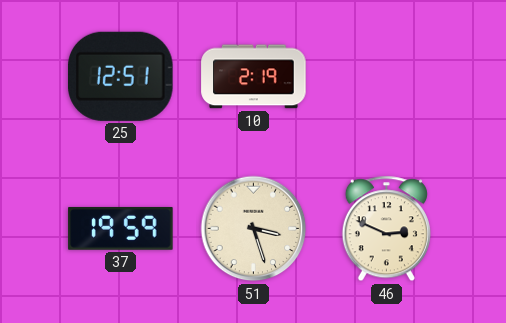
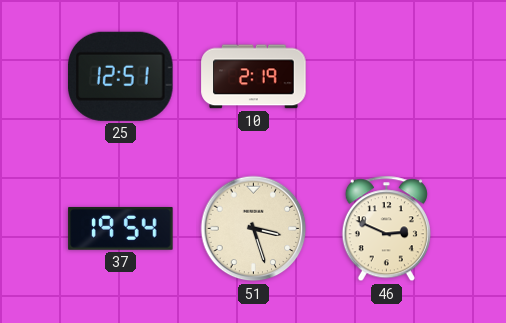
37: 19:59 -> 19:54 (121, 228)
